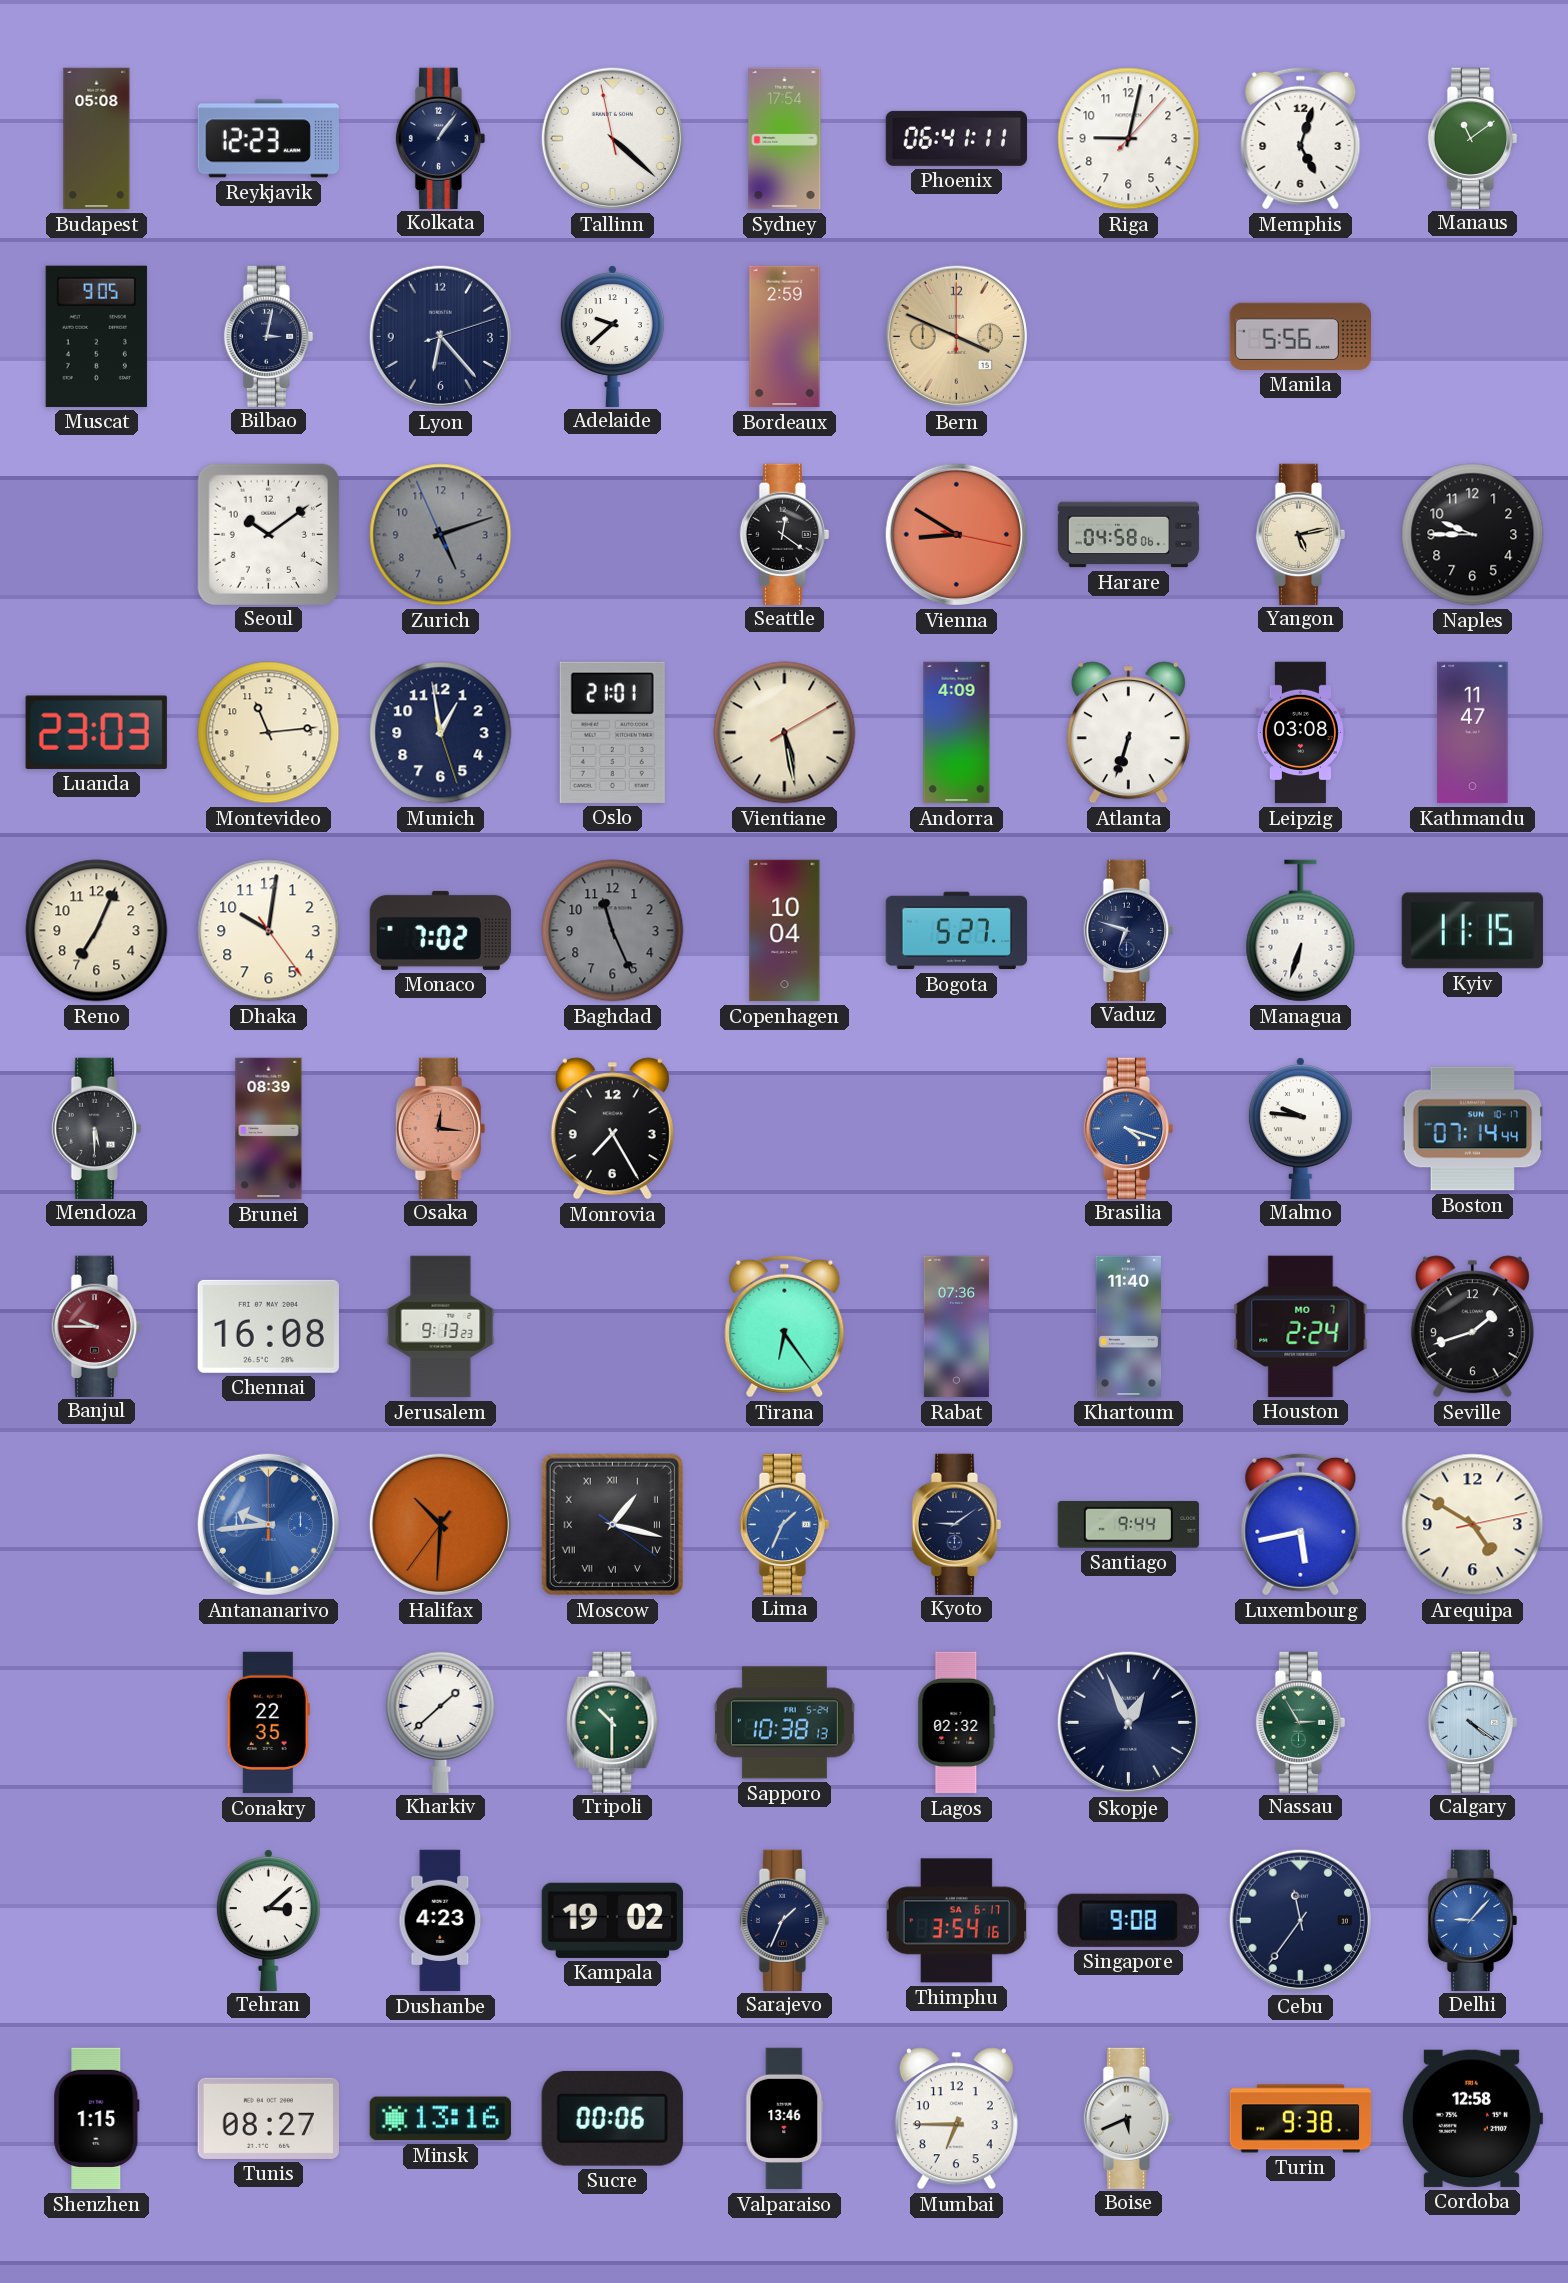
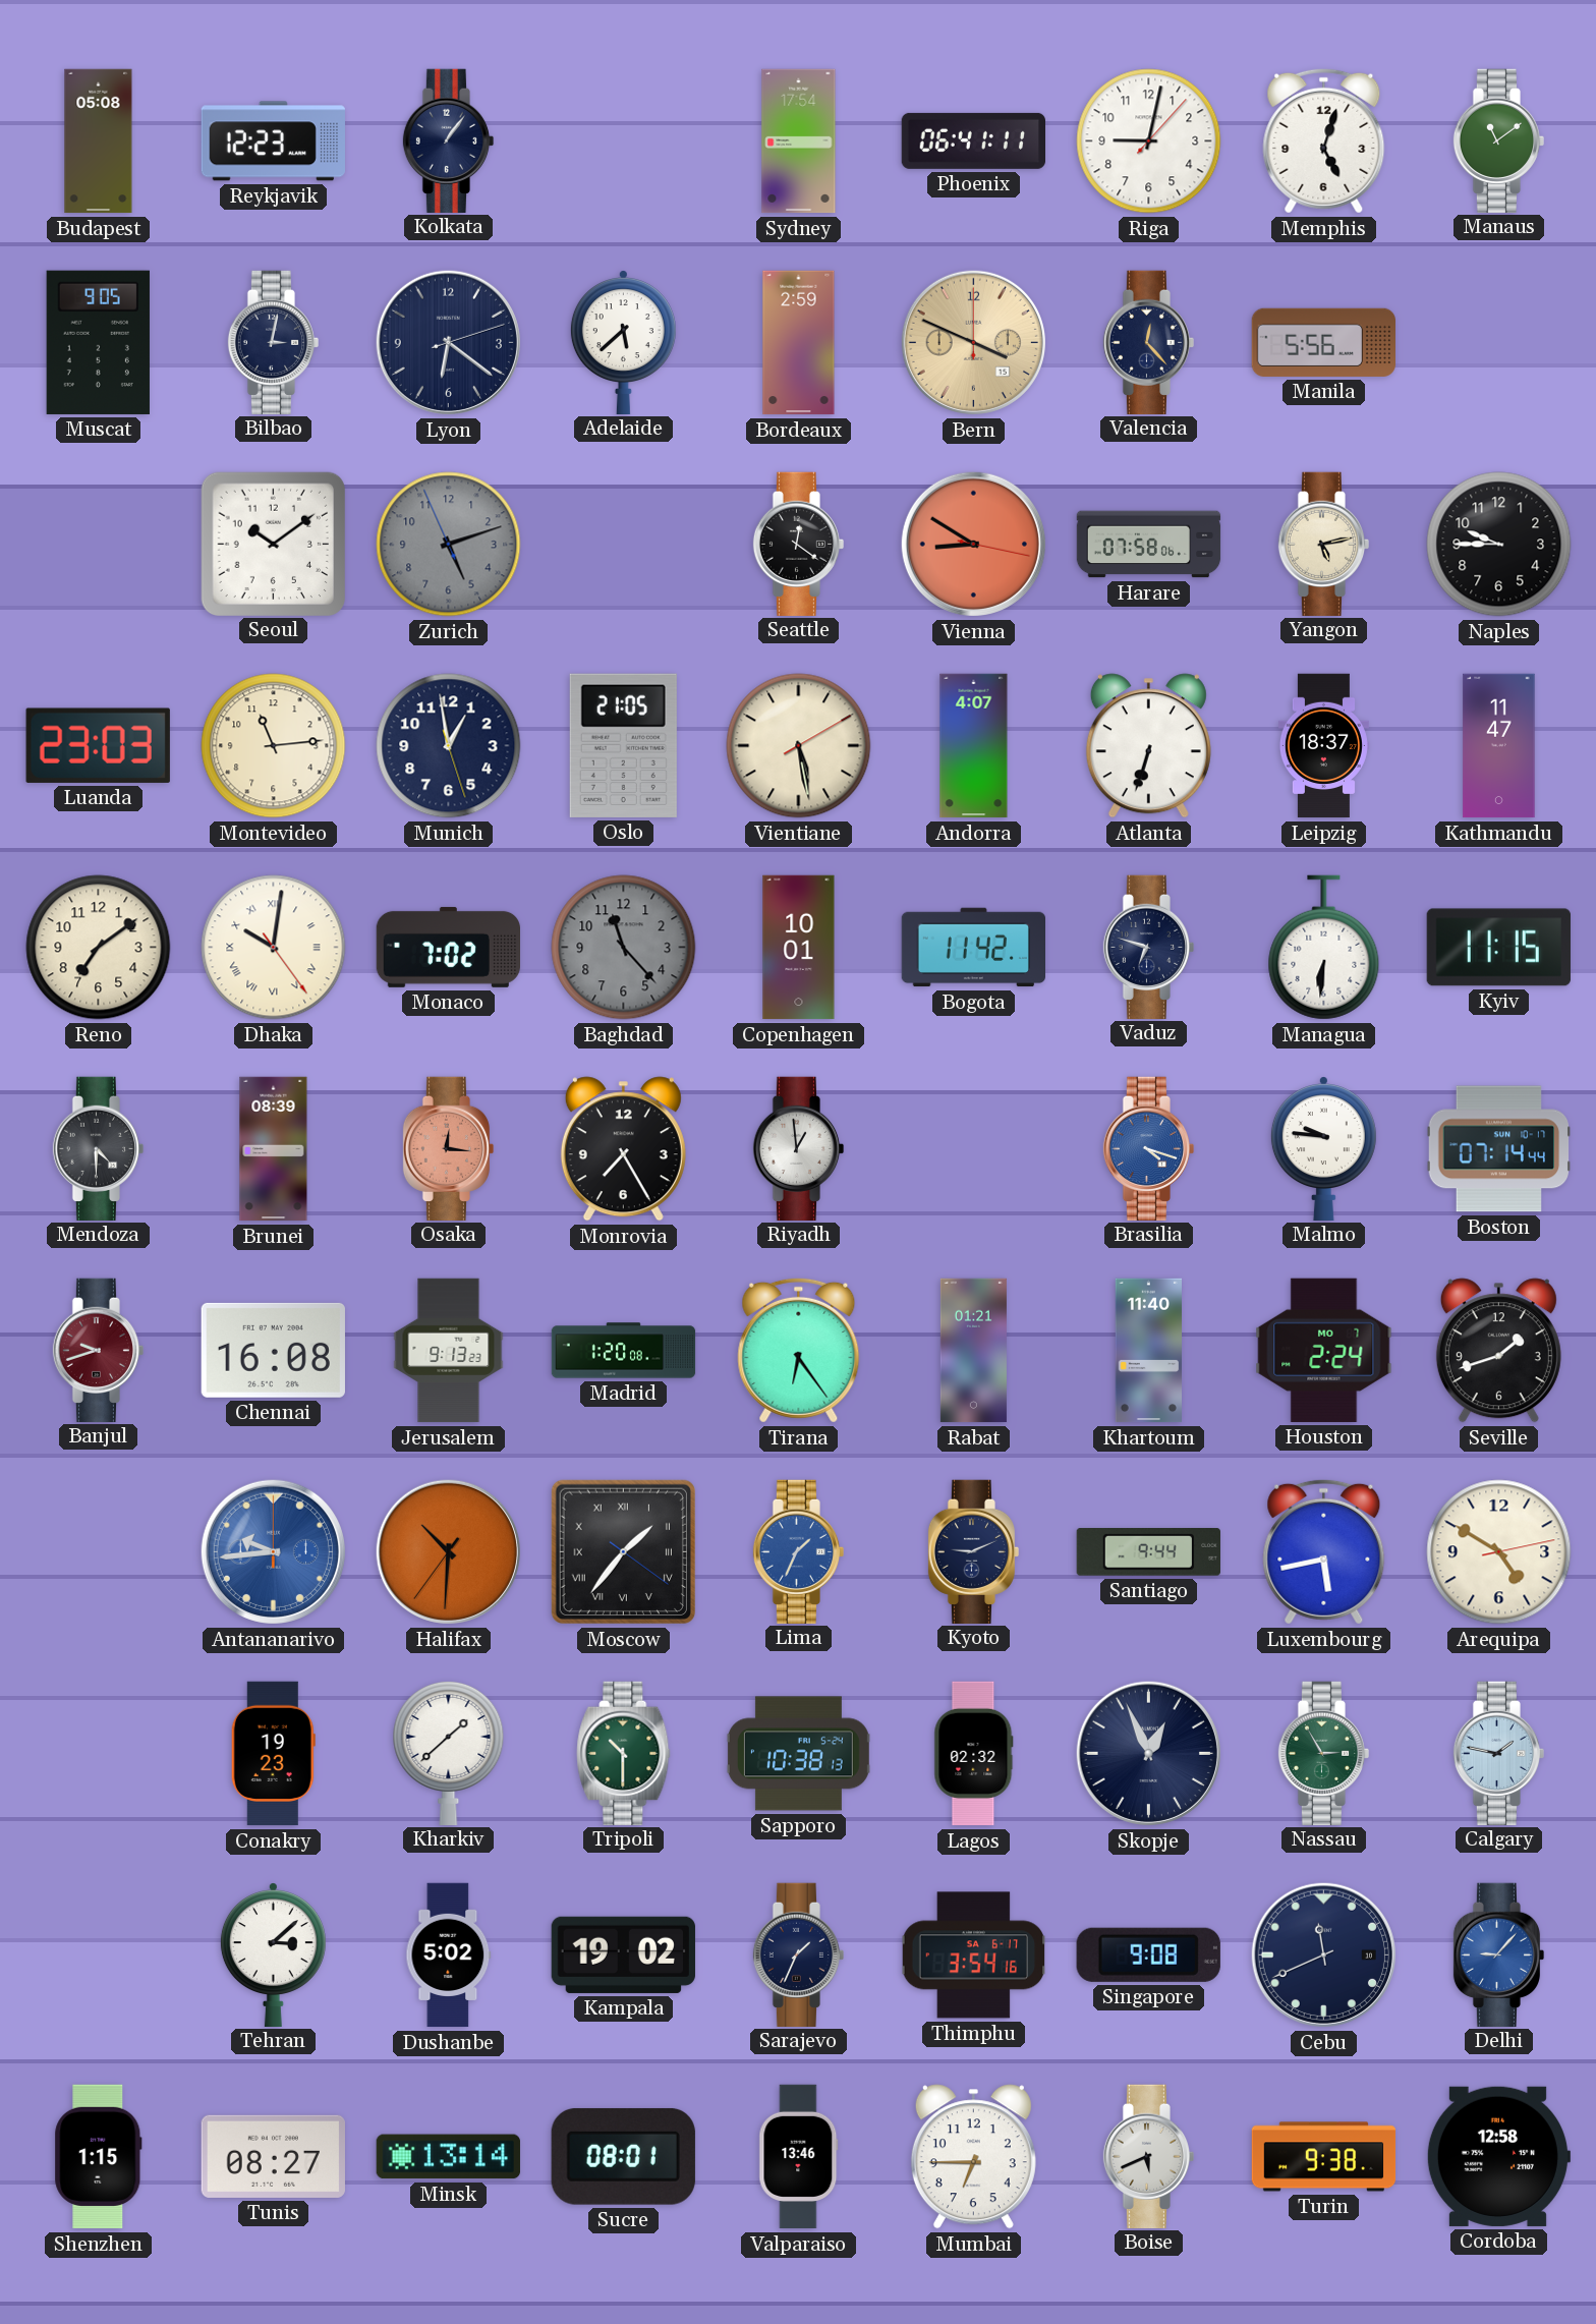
Tallinn: 4:21 -> none (612, 138)
Lyon: 6:23 -> 6:21 (448, 342)
Adelaide: 9:38 -> 5:38 (623, 342)
Valencia: none -> 12:23 (1149, 342)
Harare: 04:58 -> 07:58 (1149, 545)
Oslo: 21:01 -> 21:05 (623, 745)
Andorra: 4:09 -> 4:07 (974, 746)
Leipzig: 03:08 -> 18:37 (1323, 746)
Reno: 7:04 -> 7:09 (99, 948)
Dhaka numerals: Arabic -> Roman (274, 948)
Baghdad: 11:26 -> 11:23 (624, 948)
Copenhagen: 10:04 -> 10:01 (799, 948)
Bogota: 5:27 -> 11:42 (973, 948)
Managua: 6:33 -> 6:31 (1324, 948)
Mendoza: 5:30 -> 4:30 (99, 1148)
Riyadh: none -> 12:59 (799, 1148)
Banjul: 9:45 -> 9:42 (99, 1350)
Madrid: none -> 1:20 (624, 1351)
Rabat: 07:36 -> 01:21 (973, 1351)
Moscow: 1:17 -> 1:36 (623, 1551)
Kyoto: 9:09 -> 9:11 (974, 1551)
Conakry: 22:35 -> 19:23 (273, 1754)
Calgary: 4:21 -> 1:47 (1499, 1753)
Dushanbe: 4:23 -> 5:02 (449, 1955)
Cebu: 11:36 -> 11:41 (1323, 1954)
Minsk: 13:16 -> 13:14 (448, 2157)
Sucre: 00:06 -> 08:01 (623, 2156)
